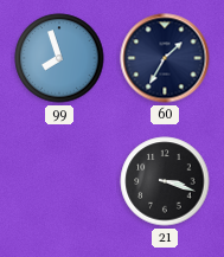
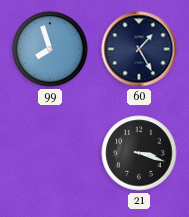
60: 1:35 -> 1:25 (139, 49)
